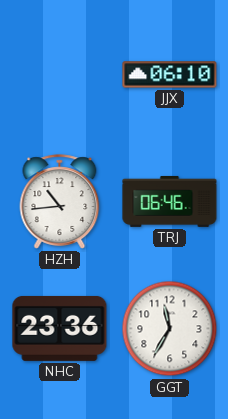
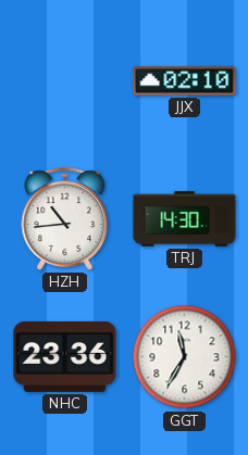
JJX: 06:10 -> 02:10 (185, 81)
TRJ: 06:46 -> 14:30 (185, 218)
